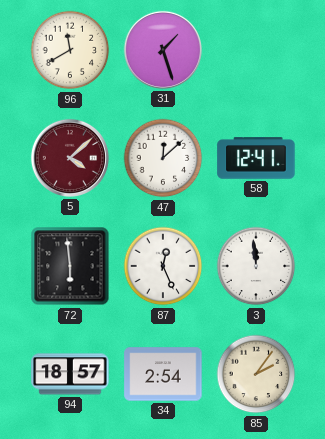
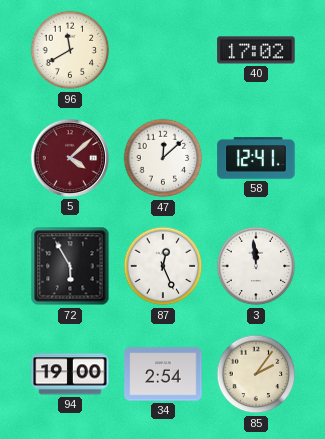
31: 1:27 -> none (163, 50)
40: none -> 17:02 (256, 50)
72: 5:59 -> 5:55 (70, 266)
94: 18:57 -> 19:00 (70, 374)
